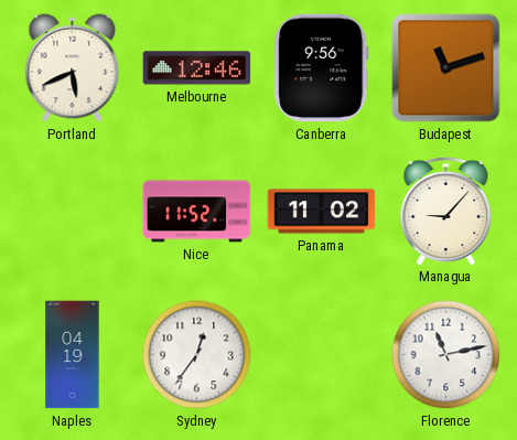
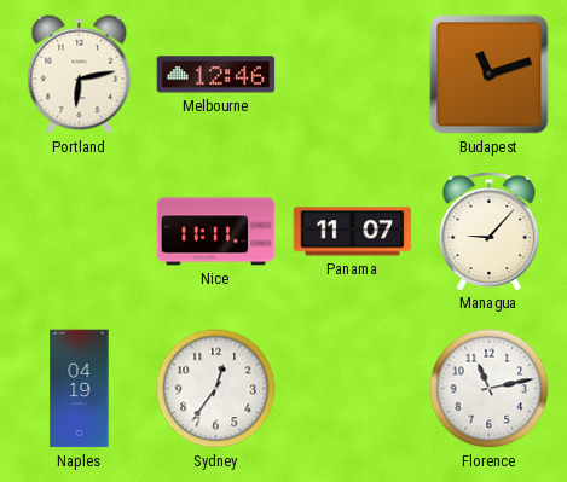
Portland: 5:41 -> 6:13 (80, 75)
Canberra: 9:56 -> none (322, 68)
Nice: 11:52 -> 11:11 (216, 232)
Panama: 11:02 -> 11:07 (353, 232)
